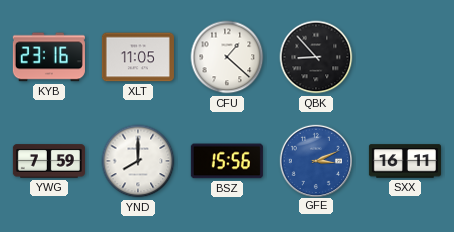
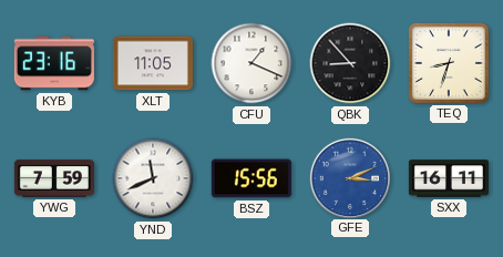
CFU: 1:22 -> 1:19 (251, 63)
TEQ: none -> 8:33 (449, 63)
YND: 8:00 -> 11:41 (153, 178)
